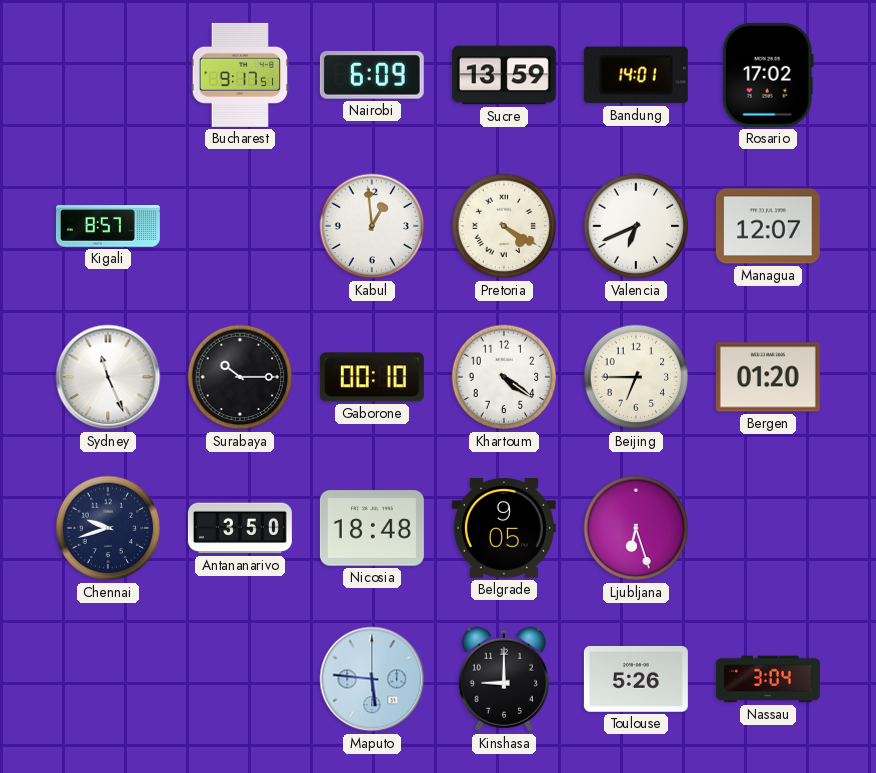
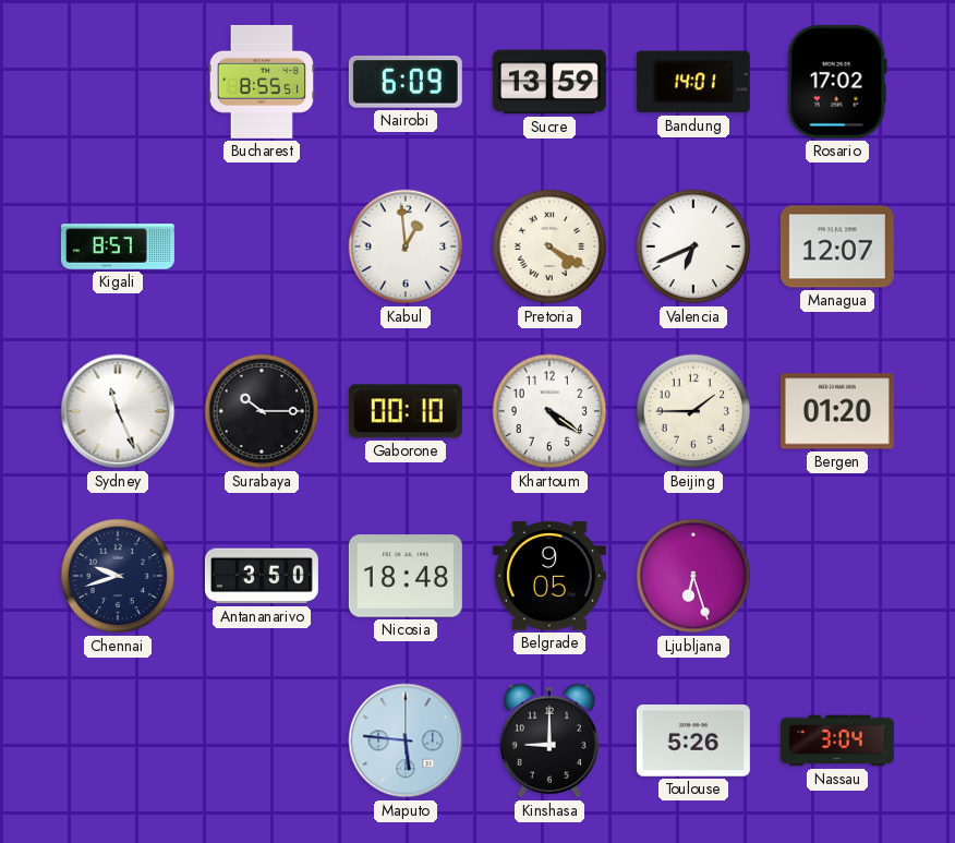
Bucharest: 9:17 -> 8:55 (261, 82)
Beijing: 6:45 -> 1:45 (693, 411)
